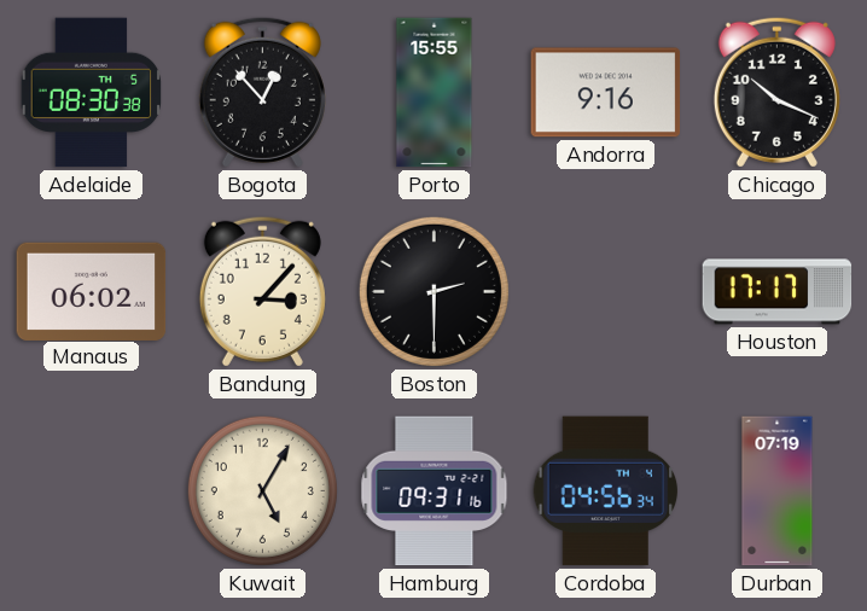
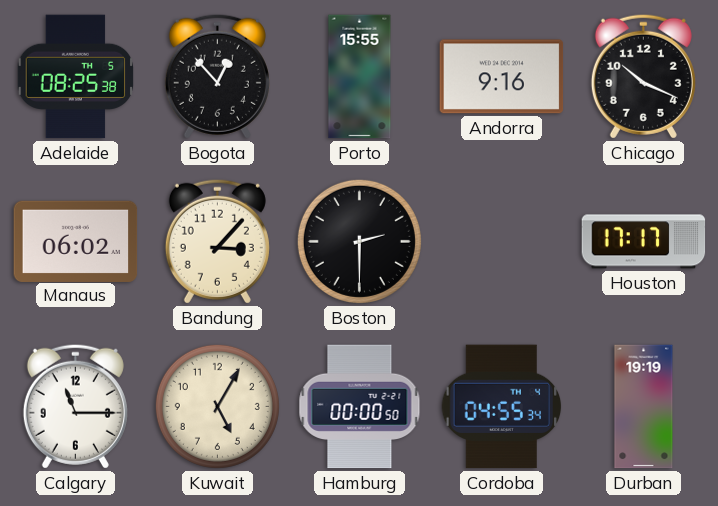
Adelaide: 08:30 -> 08:25 (76, 77)
Calgary: none -> 11:15 (75, 406)
Hamburg: 09:31 -> 00:00 (360, 407)
Cordoba: 04:56 -> 04:55 (502, 407)
Durban: 07:19 -> 19:19 (644, 407)
